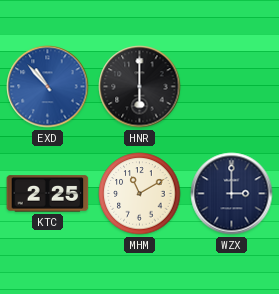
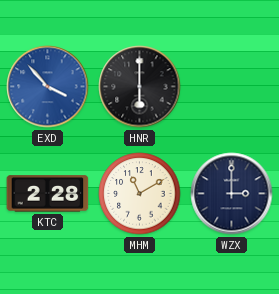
EXD: 10:53 -> 3:53 (48, 87)
KTC: 2:25 -> 2:28 (48, 194)
